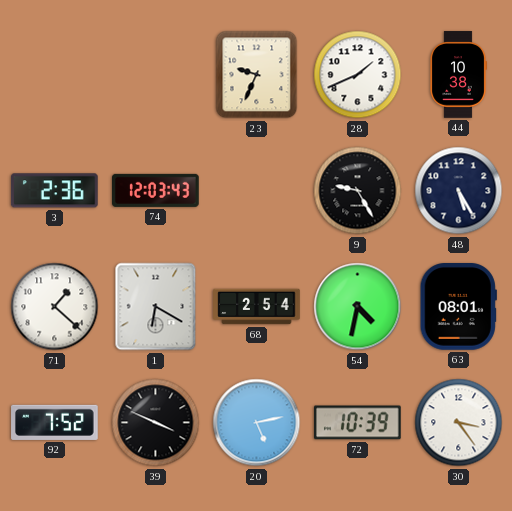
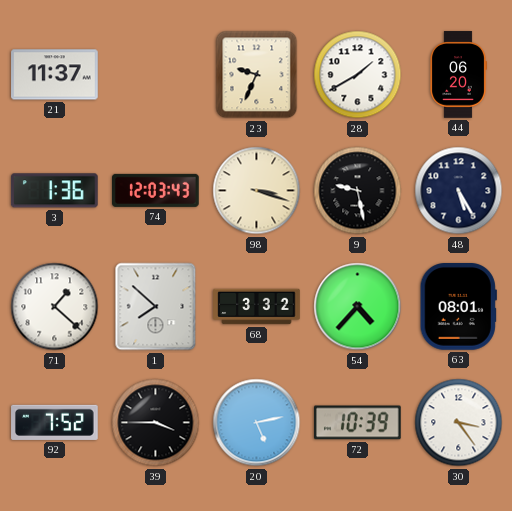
21: none -> 11:37 (55, 75)
28: 1:41 -> 1:40 (358, 75)
44: 10:38 -> 06:20 (458, 75)
3: 2:36 -> 1:36 (55, 191)
98: none -> 3:18 (257, 191)
9: 9:25 -> 9:28 (358, 191)
1: 6:20 -> 7:52 (156, 307)
68: 2:54 -> 3:32 (257, 307)
54: 4:32 -> 4:37 (358, 307)
39: 3:49 -> 3:45 (156, 423)
